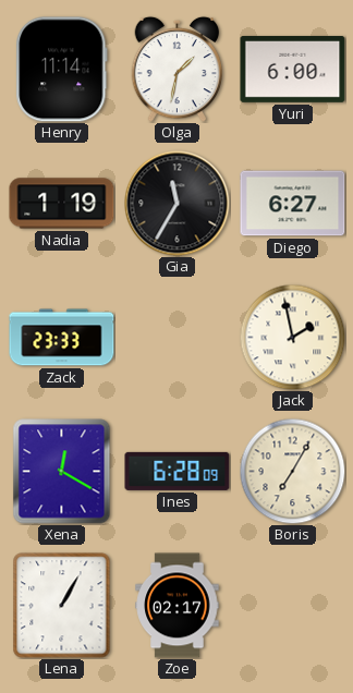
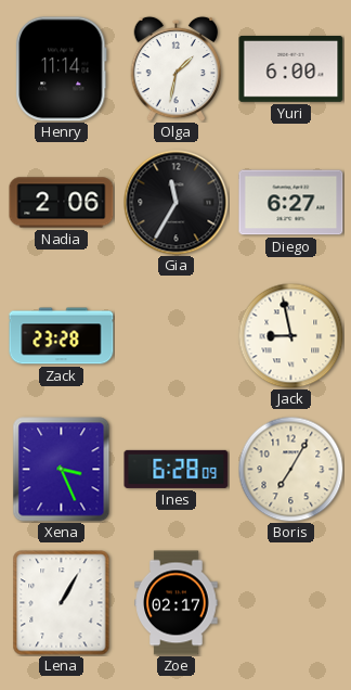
Nadia: 1:19 -> 2:06 (62, 203)
Zack: 23:33 -> 23:28 (62, 336)
Jack: 1:58 -> 8:58 (290, 335)
Xena: 12:20 -> 3:26 (62, 470)
